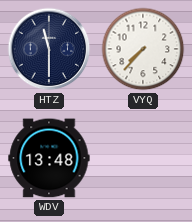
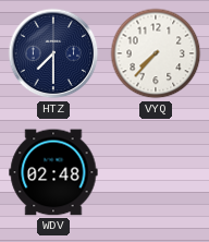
HTZ: 11:30 -> 7:30 (53, 53)
WDV: 13:48 -> 02:48 (53, 172)
